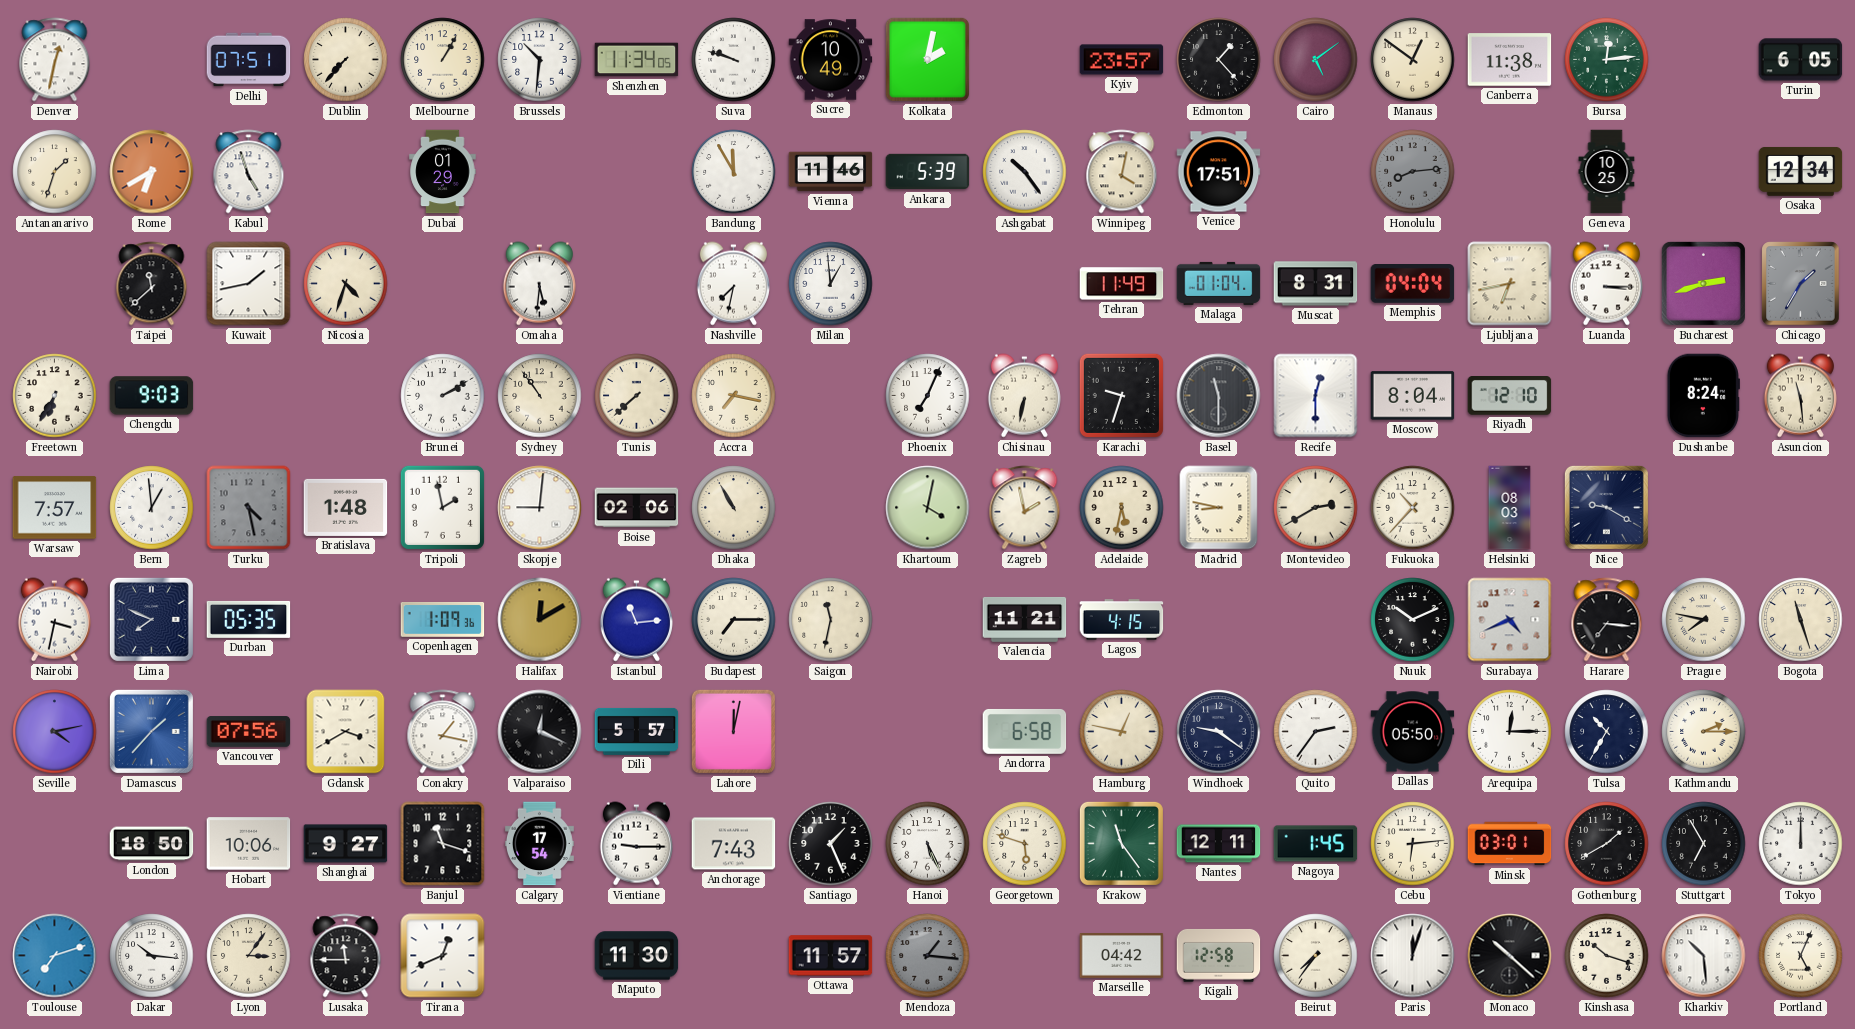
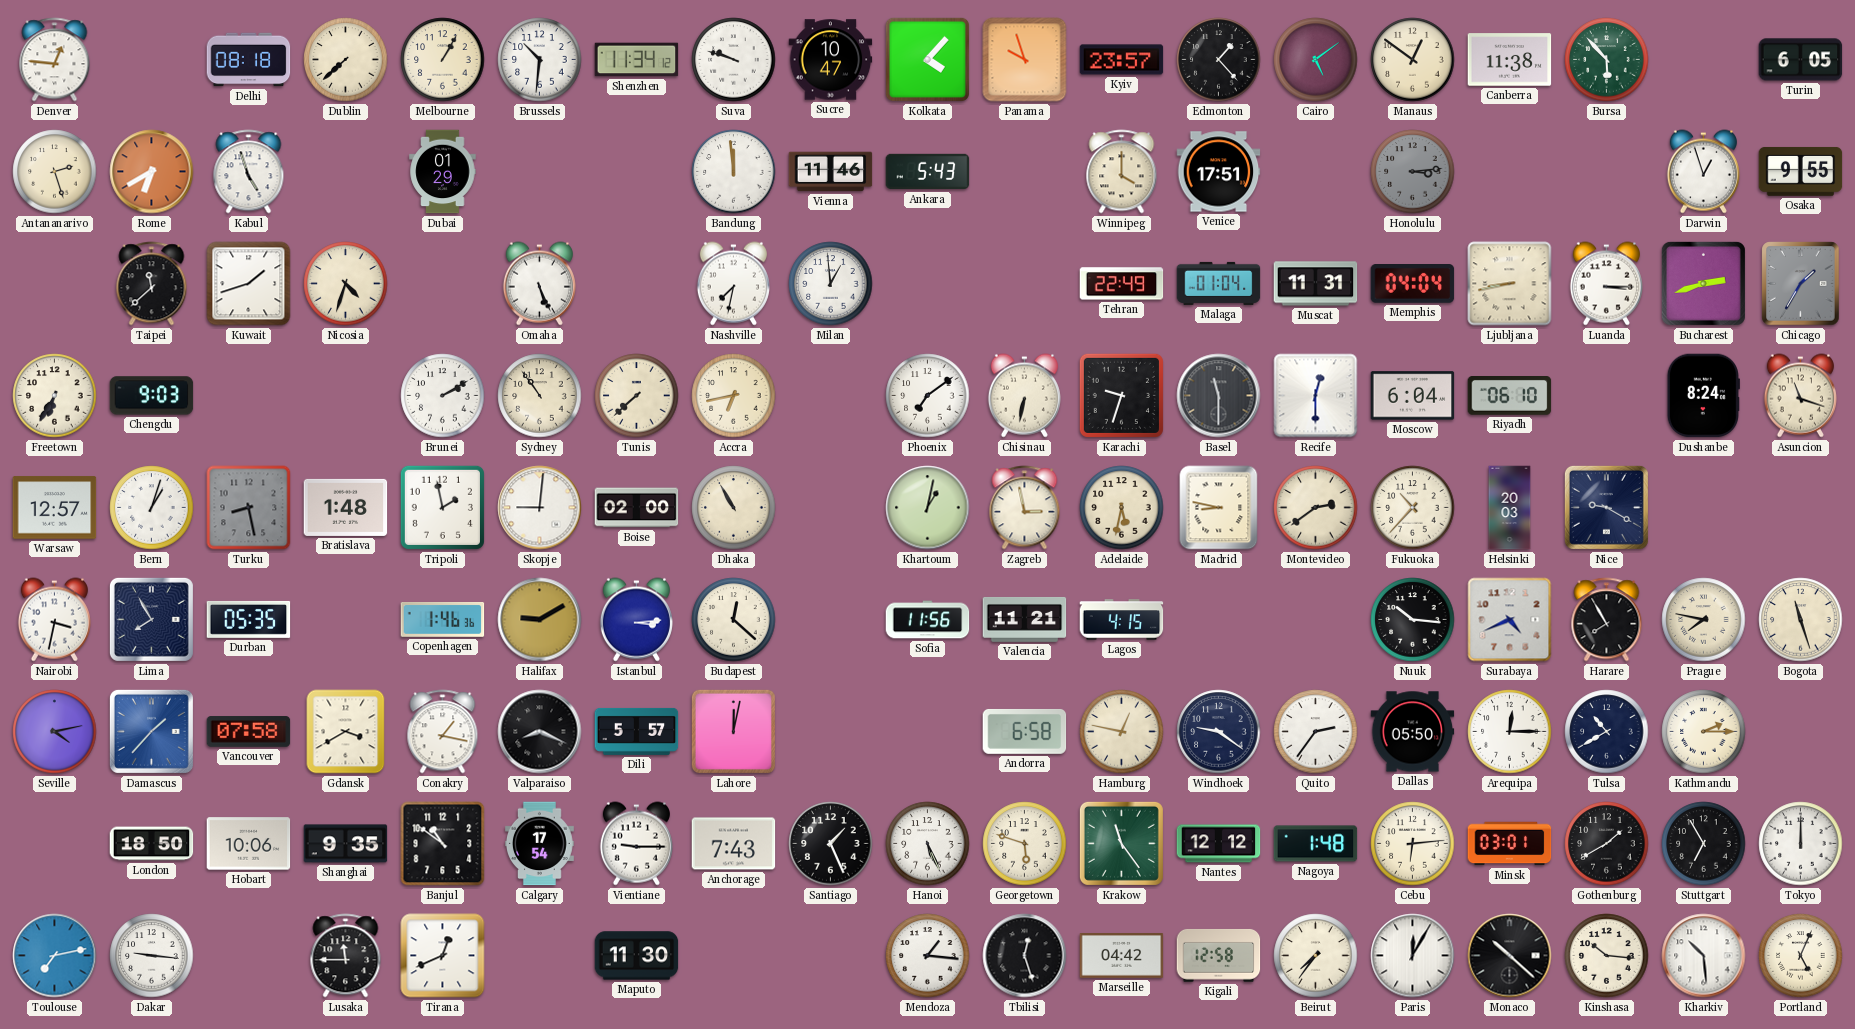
Denver: 12:32 -> 12:46 (55, 60)
Delhi: 07:51 -> 08:18 (249, 60)
Dublin: 7:37 -> 7:38 (346, 60)
Shenzhen: 11:34:05 -> 11:34:12 (637, 60)
Sucre: 10:49 -> 10:47 (831, 60)
Kolkata: 2:02 -> 4:07 (927, 59)
Panama: none -> 9:57 (1025, 60)
Bursa: 12:14 -> 5:53 (1607, 60)
Antananarivo: 1:33 -> 2:27 (55, 172)
Bandung: 11:55 -> 11:59 (734, 172)
Ankara: 5:39 -> 5:43 (928, 172)
Ashgabat: 10:24 -> none (1025, 172)
Winnipeg: 4:02 -> 4:00 (1122, 172)
Honolulu: 8:14 -> 3:14 (1413, 172)
Geneva: 10:25 -> none (1607, 172)
Darwin: none -> 12:57 (1703, 172)
Osaka: 12:34 -> 9:55 (1801, 171)
Kuwait: 1:43 -> 1:42 (249, 284)
Omaha: 5:31 -> 5:26 (539, 284)
Tehran: 11:49 -> 22:49 (1122, 284)
Muscat: 8:31 -> 11:31 (1316, 284)
Ljubljana: 6:43 -> 8:43 (1510, 284)
Accra: 7:17 -> 6:43 (734, 396)
Phoenix: 7:04 -> 7:09 (928, 396)
Moscow: 8:04 -> 6:04 (1413, 396)
Riyadh: 12:10 -> 06:10 (1510, 396)
Asuncion: 11:29 -> 11:18 (1800, 396)
Warsaw: 7:57 -> 12:57 (55, 508)
Bern: 12:59 -> 1:03 (152, 508)
Turku: 4:28 -> 8:28 (249, 508)
Boise: 02:06 -> 02:00 (637, 508)
Khartoum: 4:02 -> 1:02 (928, 508)
Zagreb: 1:58 -> 2:58 (1025, 508)
Montevideo: 2:40 -> 2:39 (1316, 508)
Helsinki: 08:03 -> 20:03 (1510, 508)
Lima: 7:49 -> 7:55 (151, 619)
Copenhagen: 1:09 -> 1:46 (443, 620)
Halifax: 12:10 -> 9:10 (540, 620)
Istanbul: 11:14 -> 3:14 (636, 620)
Budapest: 7:15 -> 12:22 (734, 620)
Saigon: 11:32 -> none (831, 620)
Sofia: none -> 11:56 (928, 620)
Nuuk: 10:11 -> 10:16 (1413, 620)
Harare: 7:16 -> 7:55 (1607, 620)
Vancouver: 07:56 -> 07:58 (249, 732)
Valparaiso: 12:19 -> 8:19 (540, 732)
Tulsa: 10:35 -> 10:40 (1607, 732)
Shanghai: 9:27 -> 9:35 (346, 844)
Banjul: 11:18 -> 10:51 (443, 844)
Nantes: 12:11 -> 12:12 (1219, 844)
Nagoya: 1:45 -> 1:48 (1316, 844)
Toulouse: 7:12 -> 7:13 (55, 956)
Dakar: 10:16 -> 9:16 (152, 956)
Lyon: 3:06 -> none (249, 956)
Ottawa: 11:57 -> none (831, 956)
Mendoza dial: grey -> white (928, 956)
Tbilisi: none -> 12:27 (1025, 956)
Paris: 12:03 -> 12:05 (1413, 956)
Kinshasa: 10:18 -> 10:16 (1607, 956)
